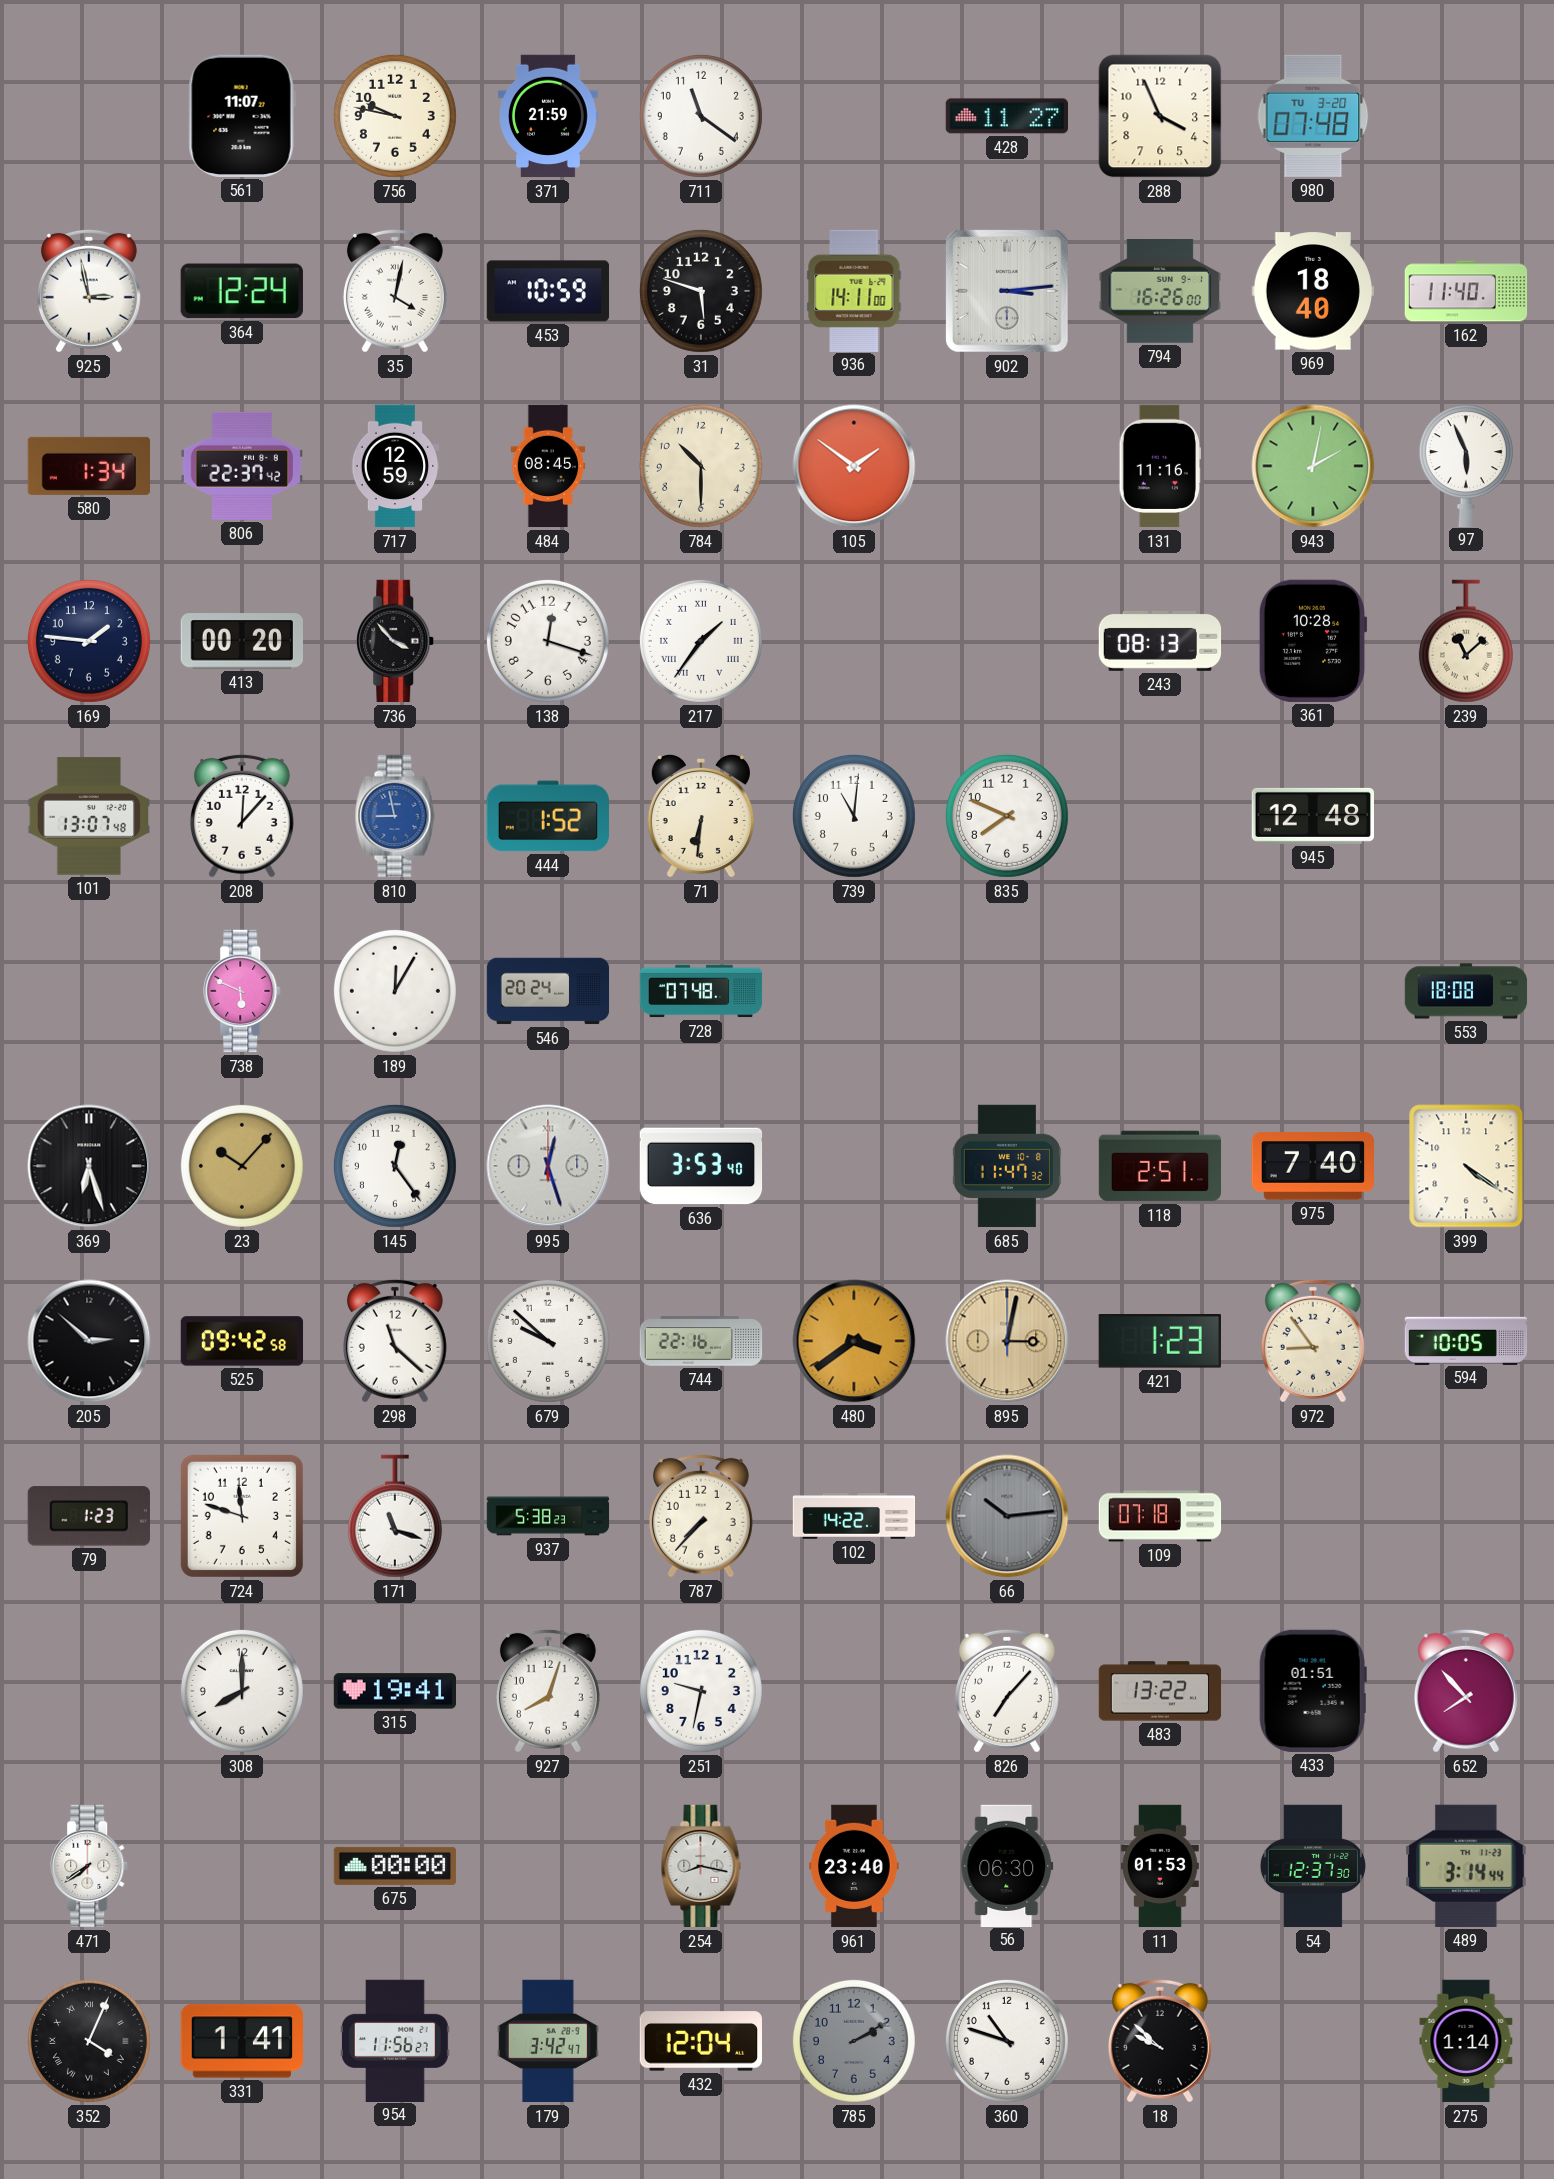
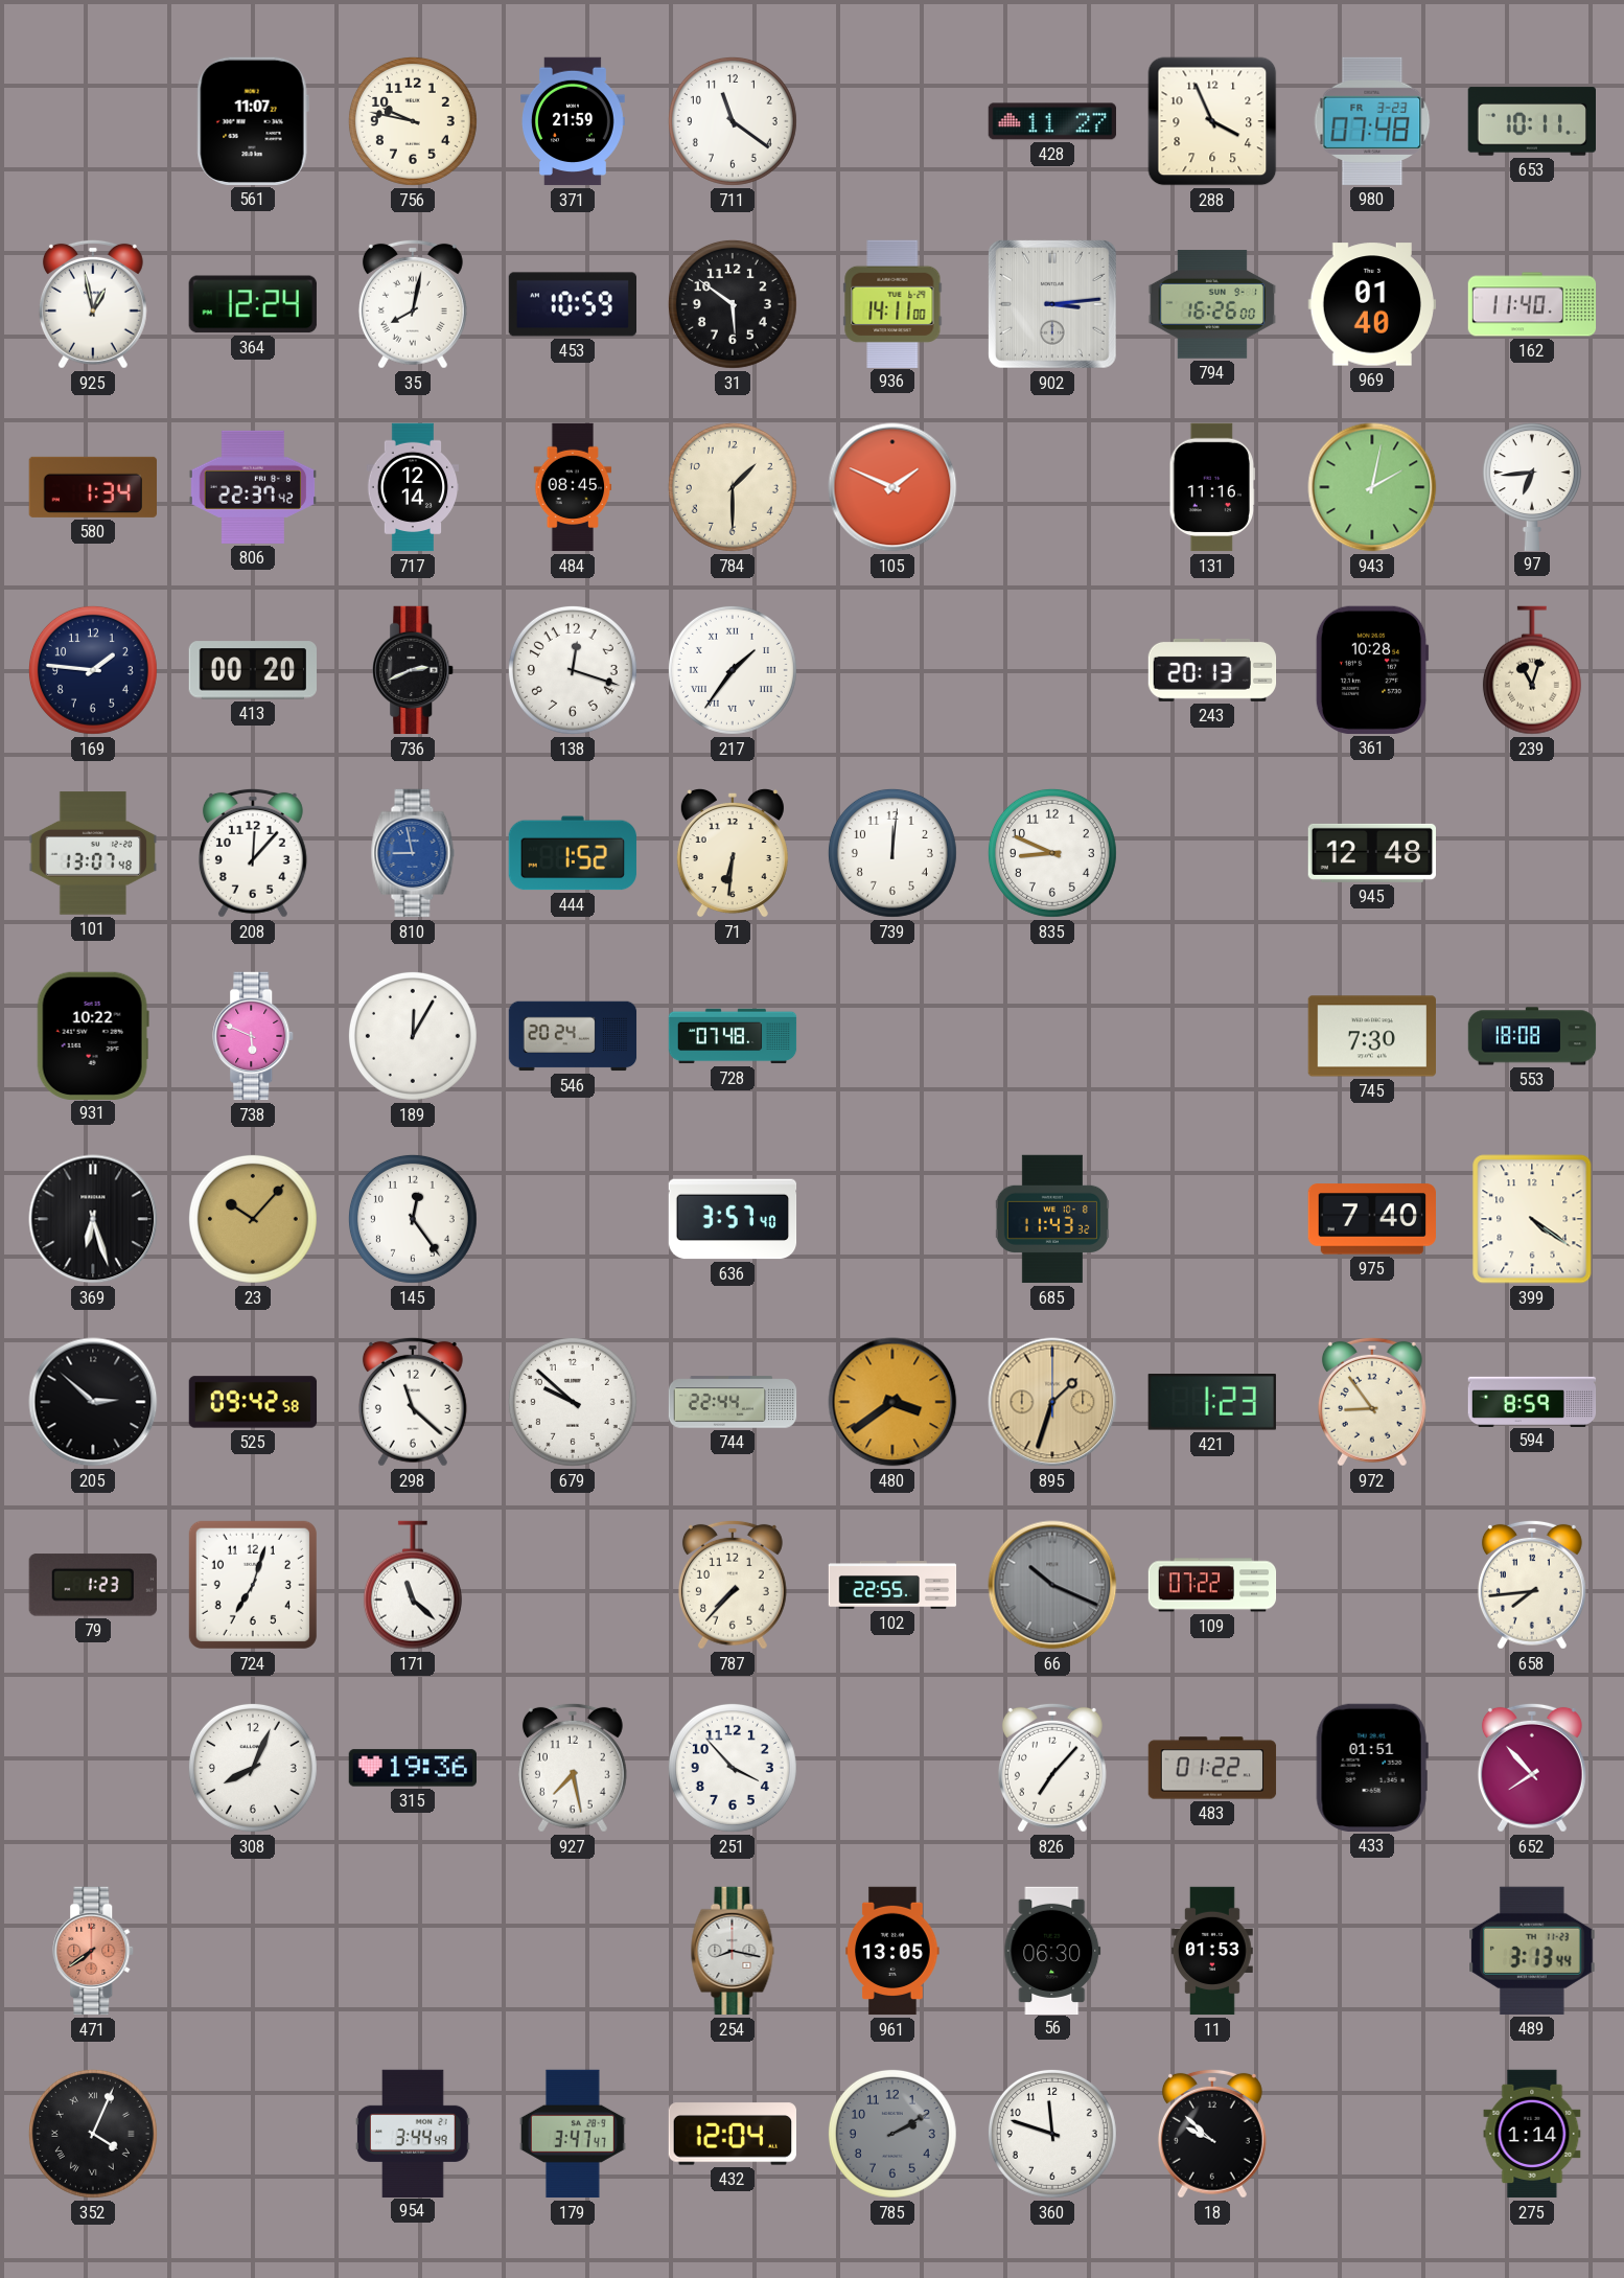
980 date: TU 3-20 -> FR 3-23 (1372, 121)
653: none -> 10:11 (1531, 121)
925: 2:58 -> 12:58 (93, 304)
35: 4:02 -> 8:02 (413, 304)
31: 5:48 -> 5:51 (733, 304)
969: 18:40 -> 01:40 (1371, 304)
717: 12:59 -> 12:14 (413, 487)
784: 10:30 -> 1:30 (733, 487)
105: 1:51 -> 1:49 (892, 487)
97: 5:56 -> 6:44 (1532, 486)
736: 3:53 -> 2:41 (414, 670)
243: 08:13 -> 20:13 (1212, 670)
239: 11:08 -> 11:03 (1532, 670)
739: 11:01 -> 12:01 (892, 853)
835: 7:49 -> 8:49 (1052, 853)
931: none -> 10:22 (93, 1035)
745: none -> 7:30 (1371, 1036)
995: 12:27 -> none (548, 1166)
636: 3:53 -> 3:57 (733, 1219)
685: 11:47 -> 11:43 (1051, 1219)
118: 2:51 -> none (1160, 1166)
744: 22:16 -> 22:44 (733, 1402)
895: 3:02 -> 1:33 (1052, 1402)
594: 10:05 -> 8:59 (1532, 1401)
724: 11:48 -> 7:03 (253, 1585)
171: 11:18 -> 11:22 (413, 1585)
937: 5:38 -> none (548, 1516)
102: 14:22 -> 22:55 (892, 1585)
66: 10:14 -> 10:19 (1052, 1585)
109: 07:18 -> 07:22 (1212, 1585)
658: none -> 7:44 (1532, 1585)
308: 8:00 -> 8:04 (253, 1768)
315: 19:41 -> 19:36 (412, 1768)
927: 8:03 -> 7:28 (573, 1768)
251: 9:32 -> 3:53 (733, 1768)
483: 13:22 -> 01:22 (1212, 1768)
471 dial: white -> salmon (94, 1951)
675: 00:00 -> none (395, 1866)
961: 23:40 -> 13:05 (892, 1951)
54: 12:37 -> none (1313, 1866)
489: 3:14 -> 3:13 (1532, 1951)
331: 1:41 -> none (241, 2041)
954: 11:56 -> 3:44 (413, 2133)
179: 3:42 -> 3:47 (573, 2134)
360: 10:48 -> 11:48 (1052, 2134)
